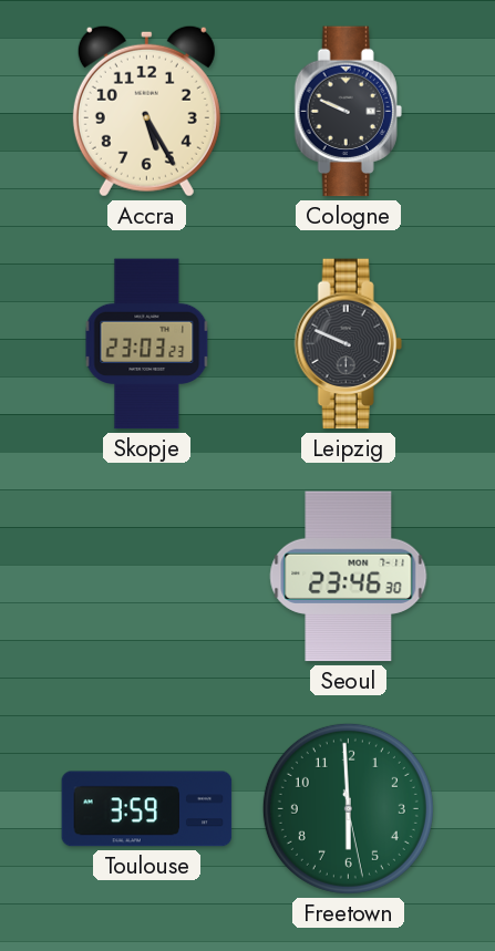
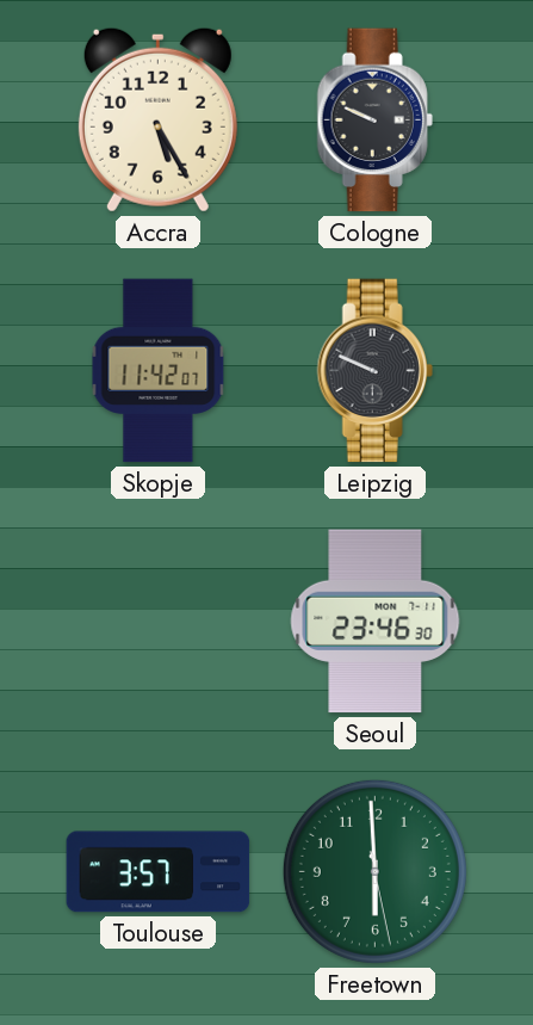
Skopje: 23:03 -> 11:42 (159, 371)
Toulouse: 3:59 -> 3:57 (159, 872)
